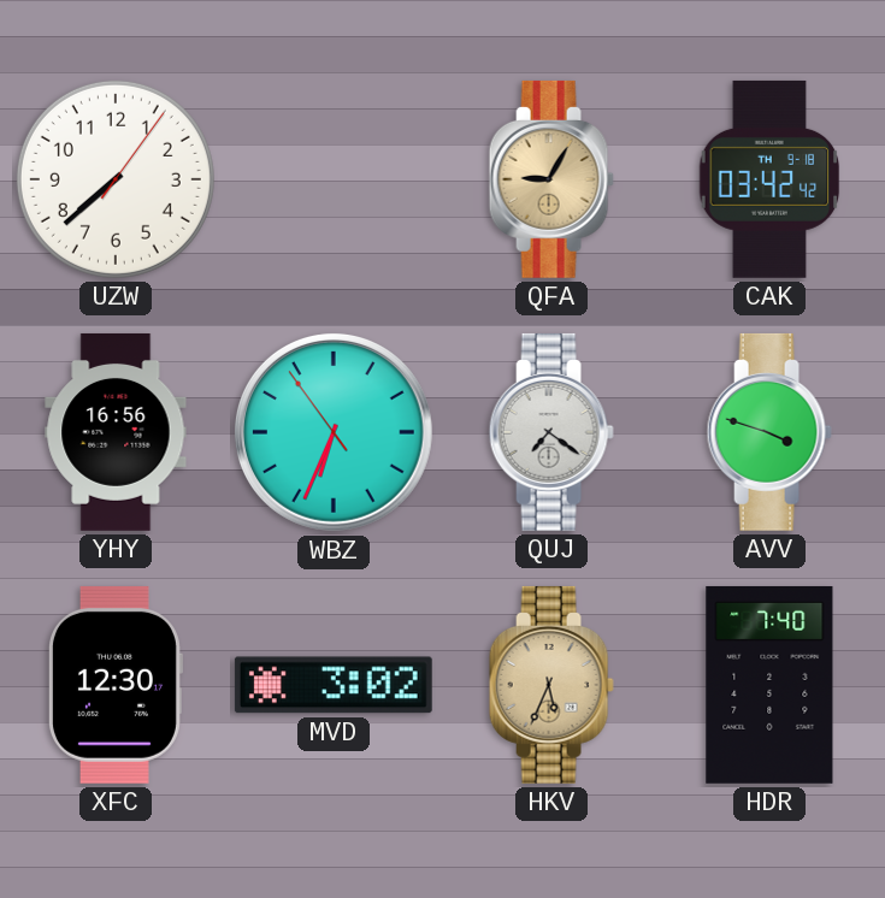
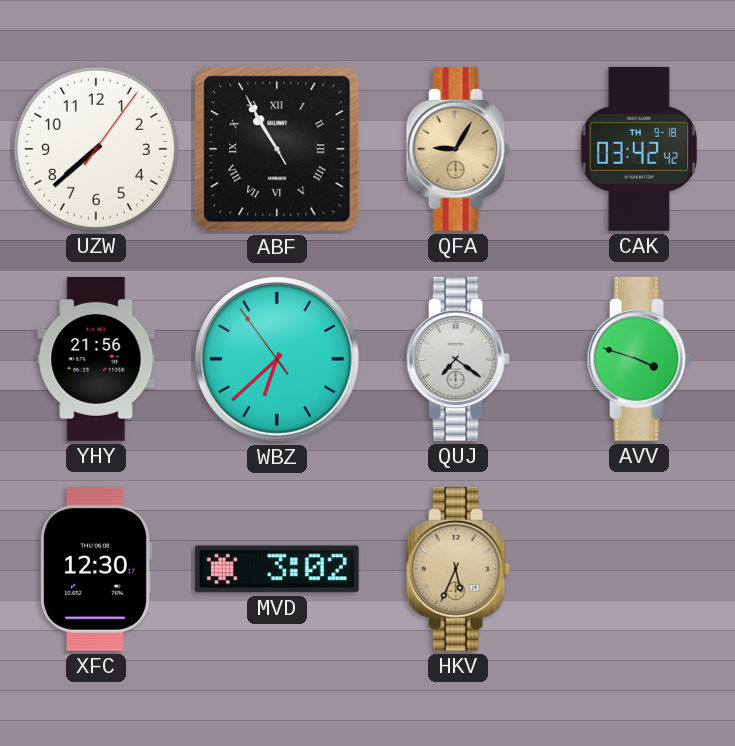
ABF: none -> 10:54 (277, 149)
YHY: 16:56 -> 21:56 (96, 359)
WBZ: 6:33 -> 6:37 (277, 359)
HDR: 7:40 -> none (769, 685)
